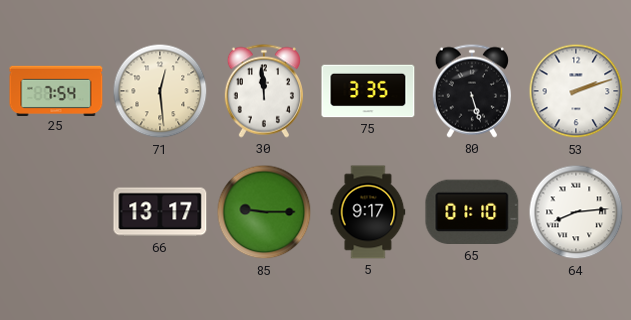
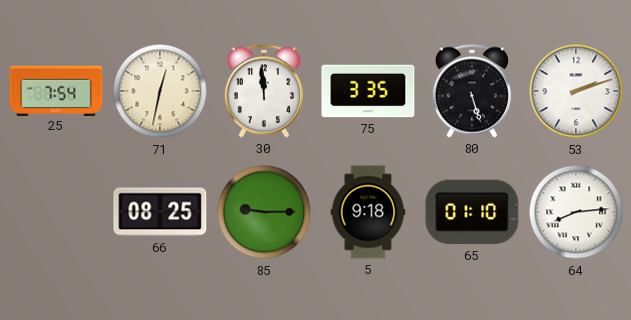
71: 12:29 -> 12:32 (160, 91)
66: 13:17 -> 08:25 (160, 212)
5: 9:17 -> 9:18 (368, 212)
